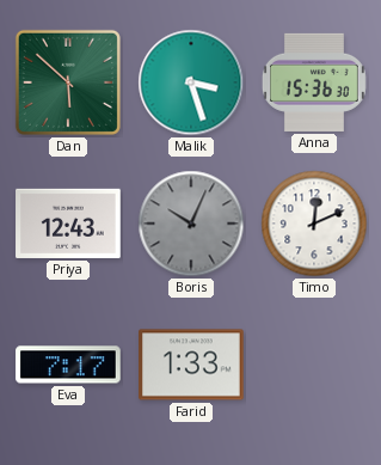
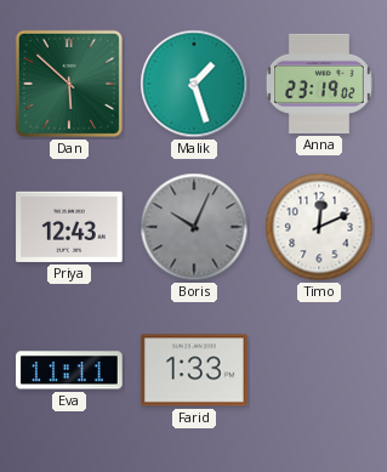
Malik: 3:27 -> 1:27 (194, 84)
Anna: 15:36 -> 23:19 (319, 84)
Eva: 7:17 -> 11:11 (69, 370)
